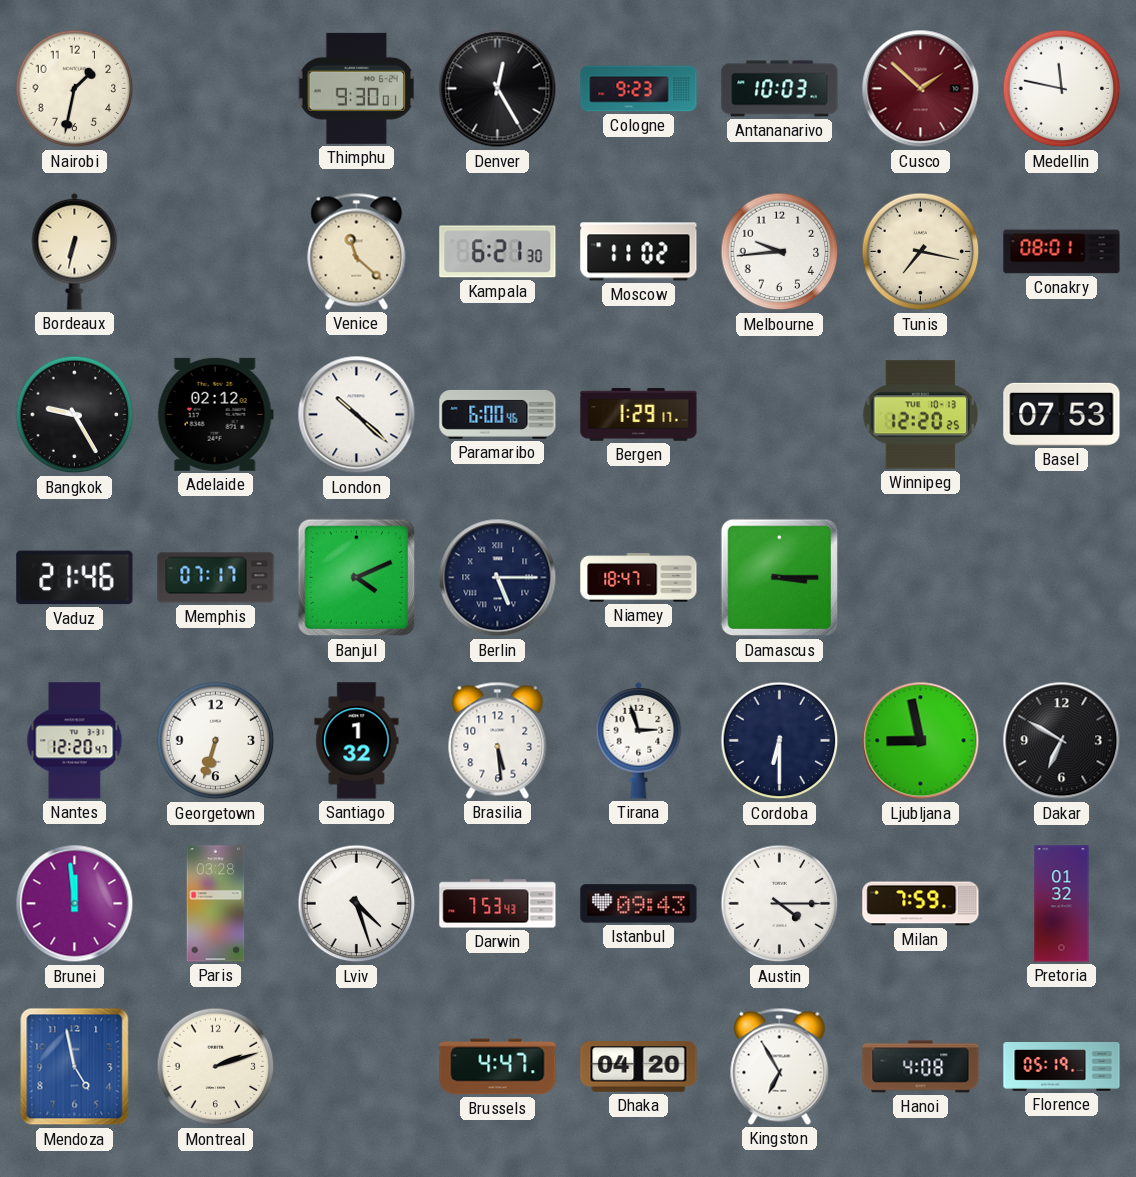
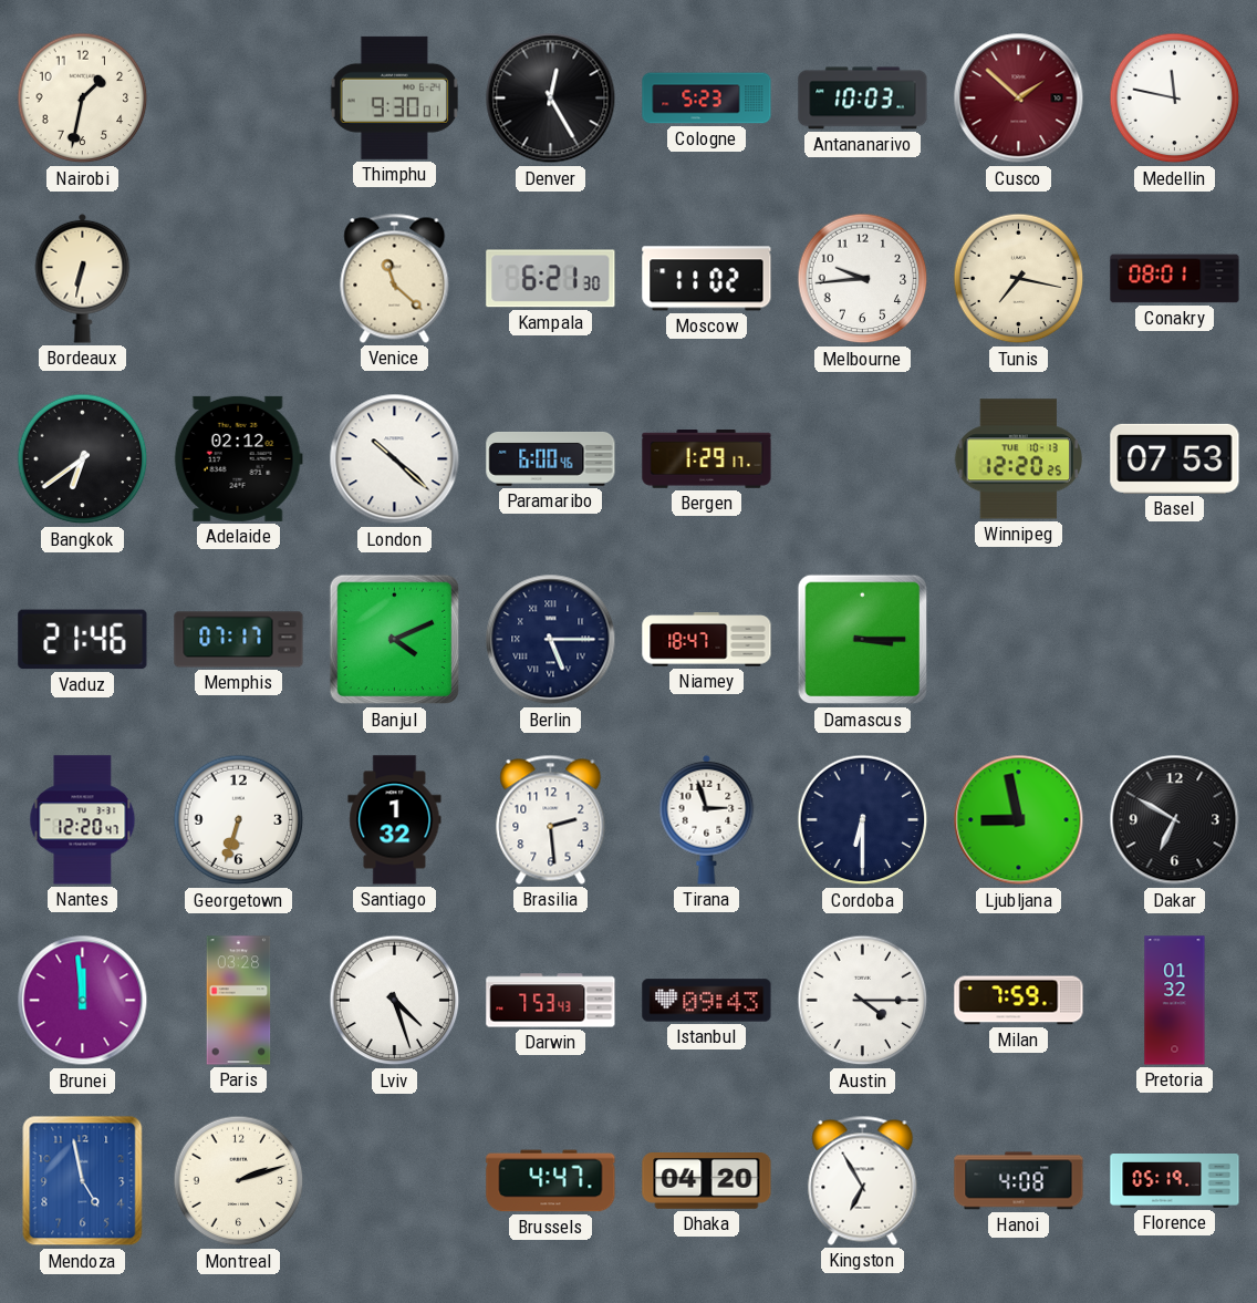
Cologne: 9:23 -> 5:23 (707, 99)
Bangkok: 9:25 -> 6:39 (83, 459)
Brasilia: 5:29 -> 2:29 (551, 819)
